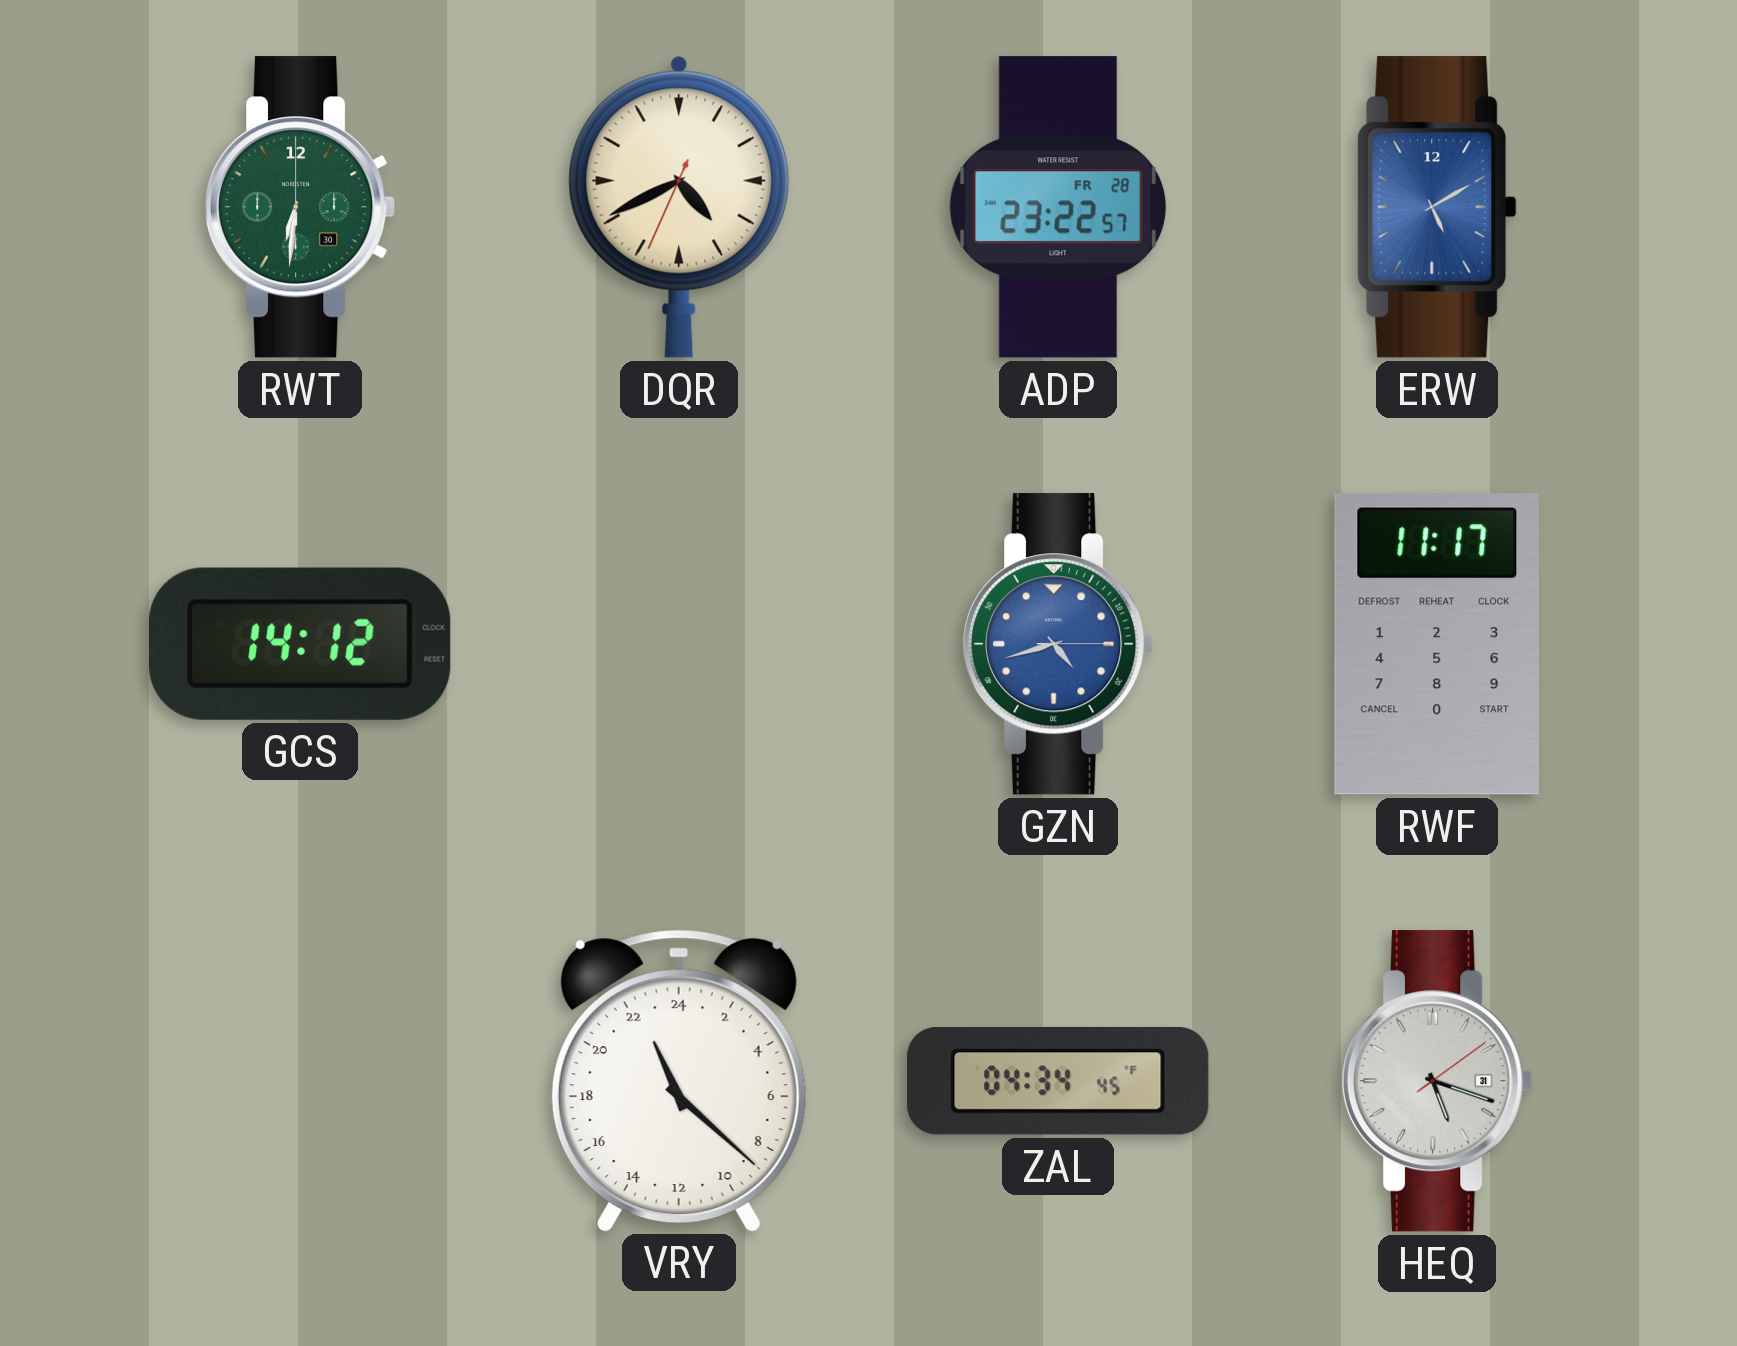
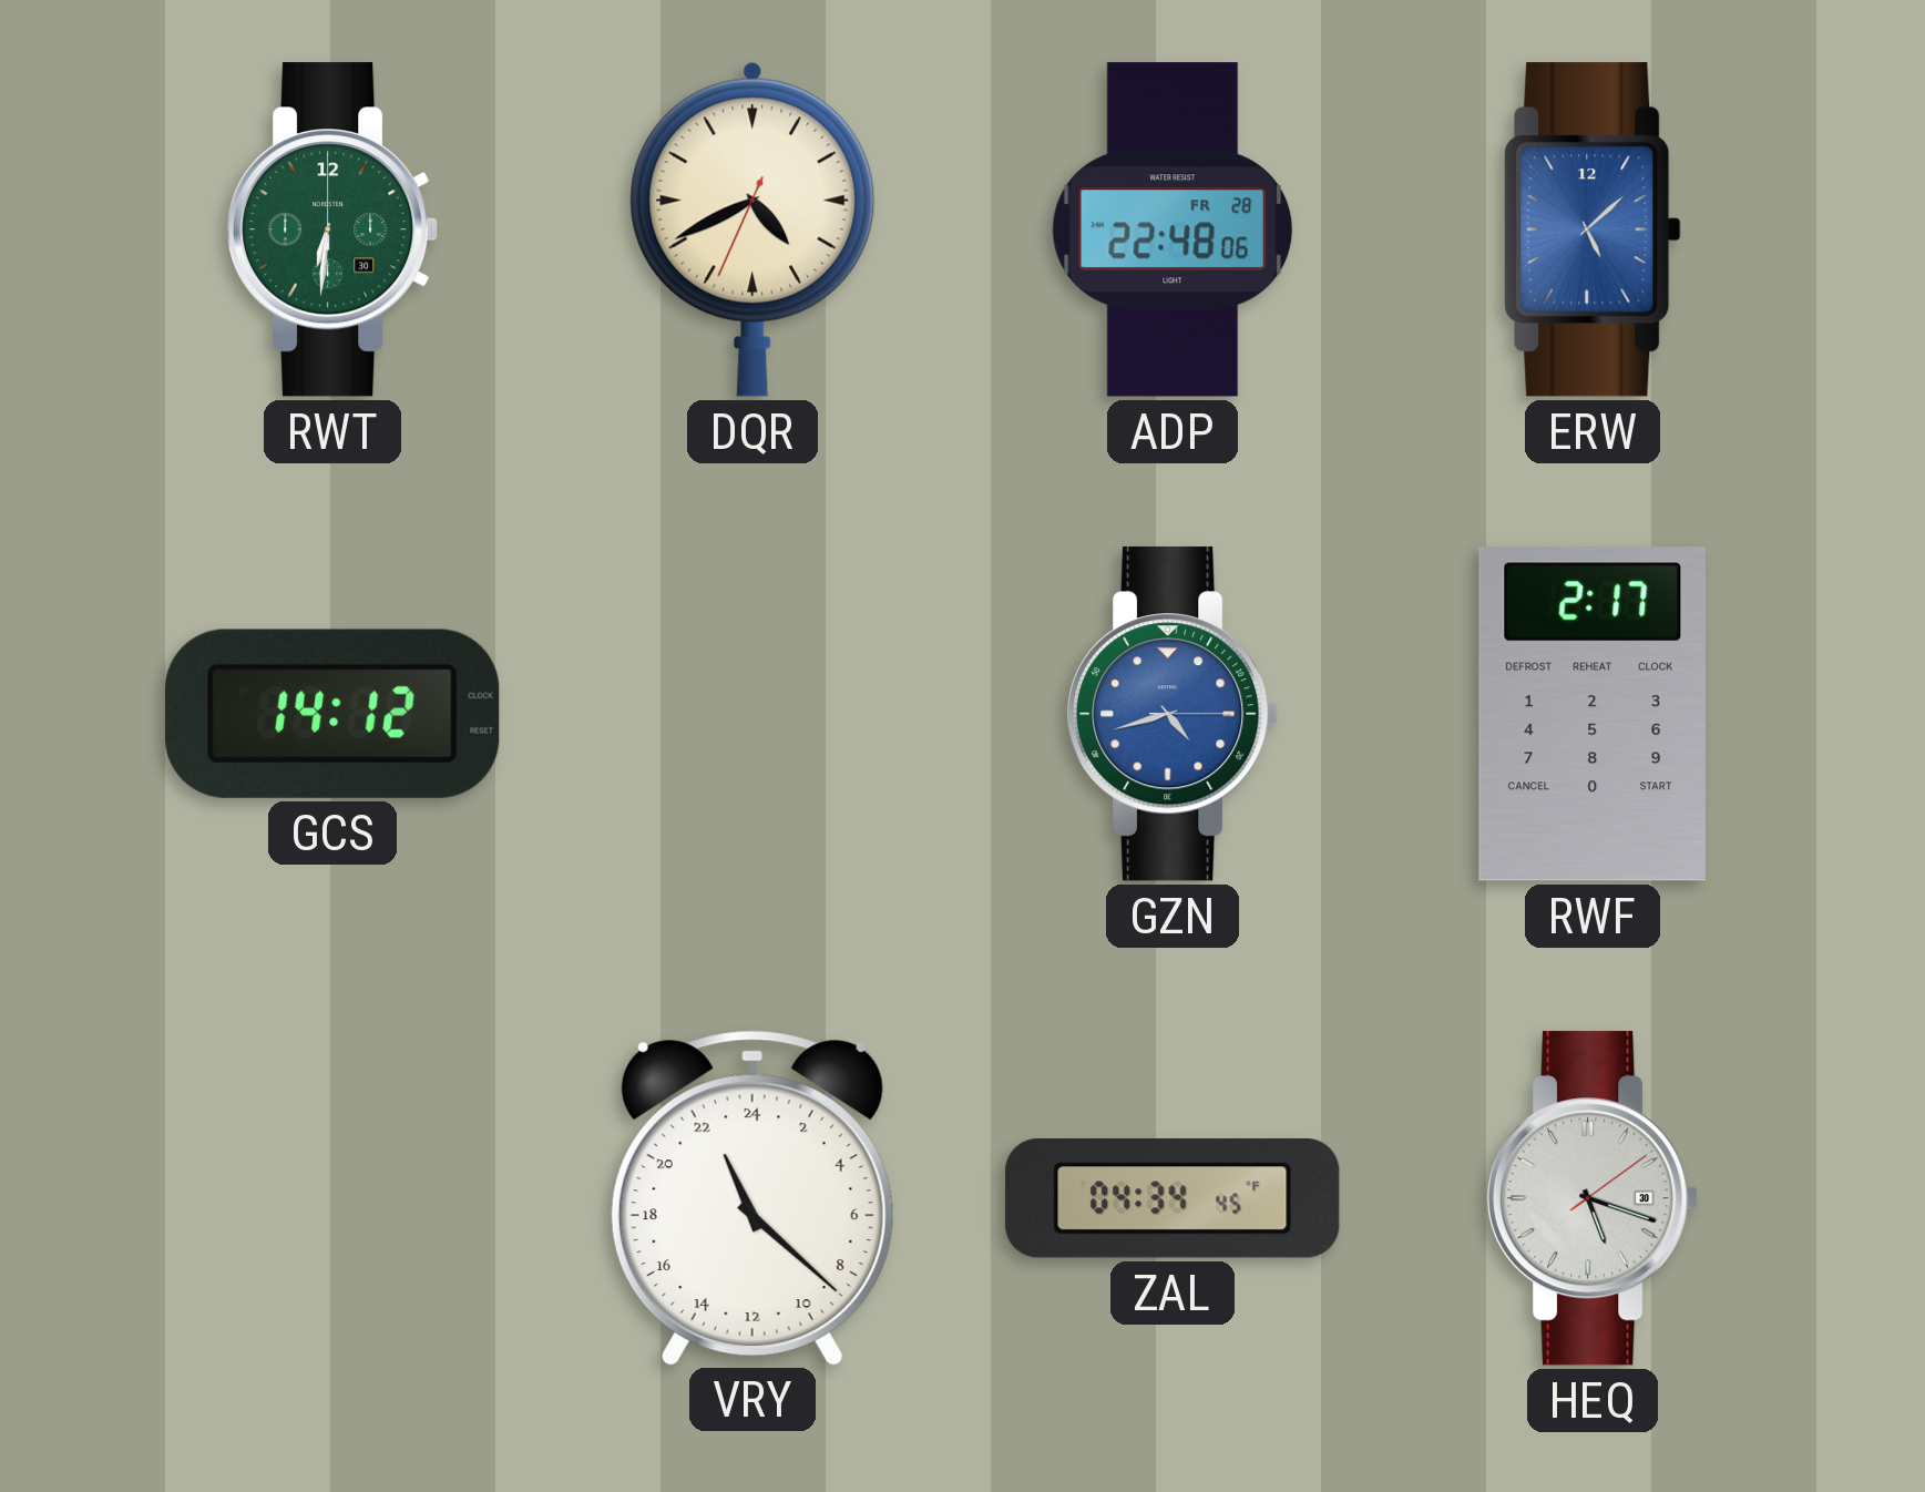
ADP: 23:22 -> 22:48 (1173, 229)
ERW: 5:10 -> 5:08 (1593, 229)
RWF: 11:17 -> 2:17 (1591, 714)
HEQ date: 31 -> 30 (1594, 1198)
